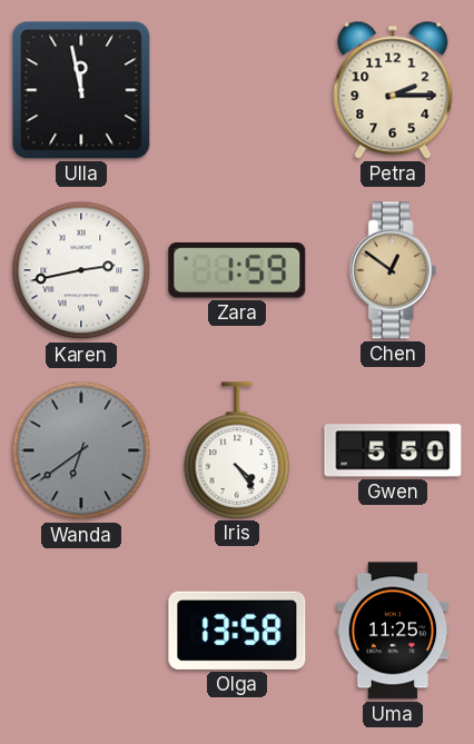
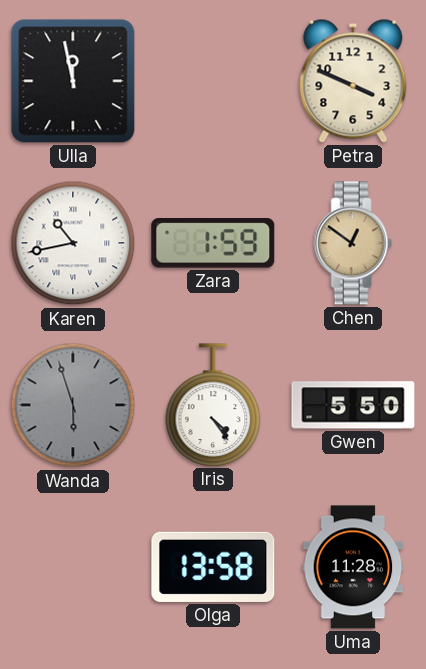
Petra: 2:15 -> 3:49 (353, 81)
Karen: 2:43 -> 10:43 (73, 243)
Wanda: 6:39 -> 5:57 (73, 405)
Uma: 11:25 -> 11:28 (353, 567)
